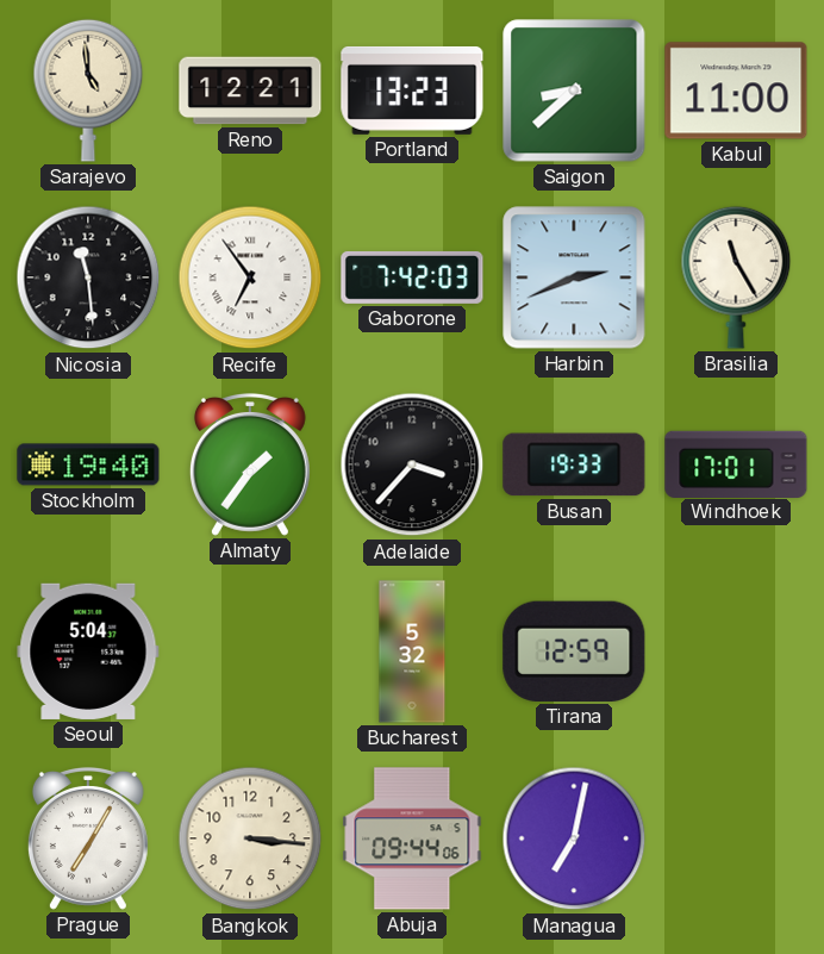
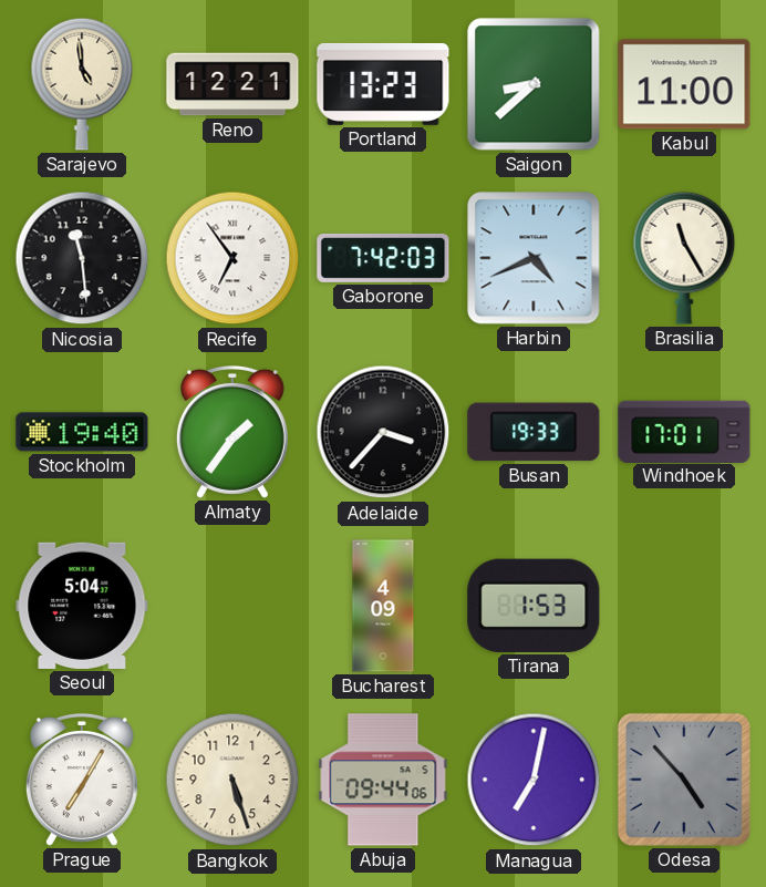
Harbin: 2:41 -> 4:41 (534, 258)
Bucharest: 5:32 -> 4:09 (383, 606)
Tirana: 12:59 -> 1:53 (534, 606)
Bangkok: 3:16 -> 5:27 (232, 780)
Odesa: none -> 4:53 (684, 780)
